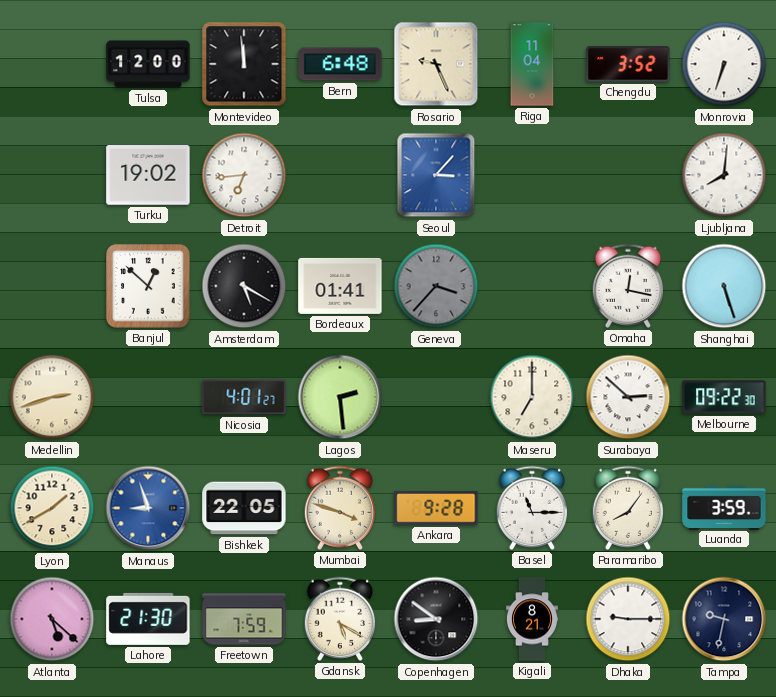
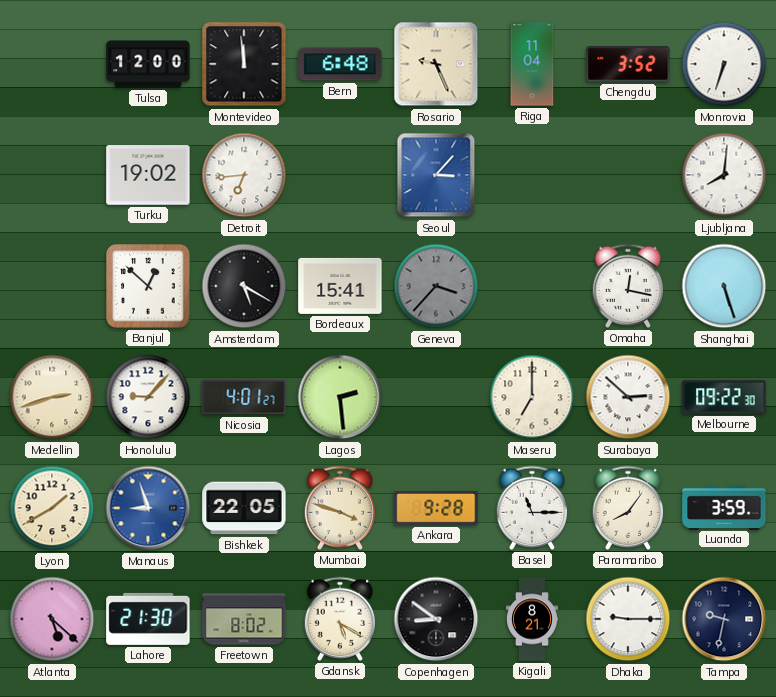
Bordeaux: 01:41 -> 15:41 (340, 286)
Honolulu: none -> 9:07 (148, 397)
Freetown: 7:59 -> 8:02 (244, 619)
